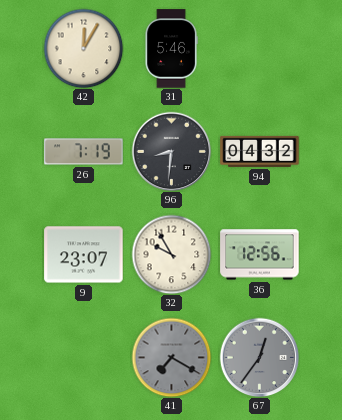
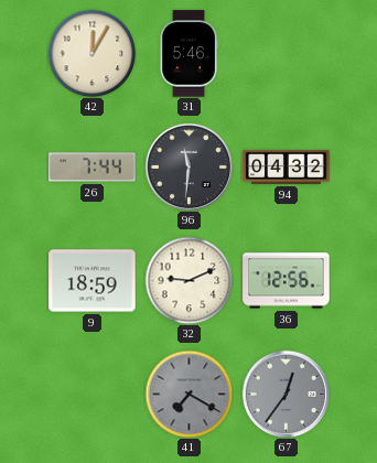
26: 7:19 -> 7:44 (93, 168)
96: 8:31 -> 11:31 (188, 166)
9: 23:07 -> 18:59 (93, 281)
32: 9:55 -> 9:11 (188, 280)
